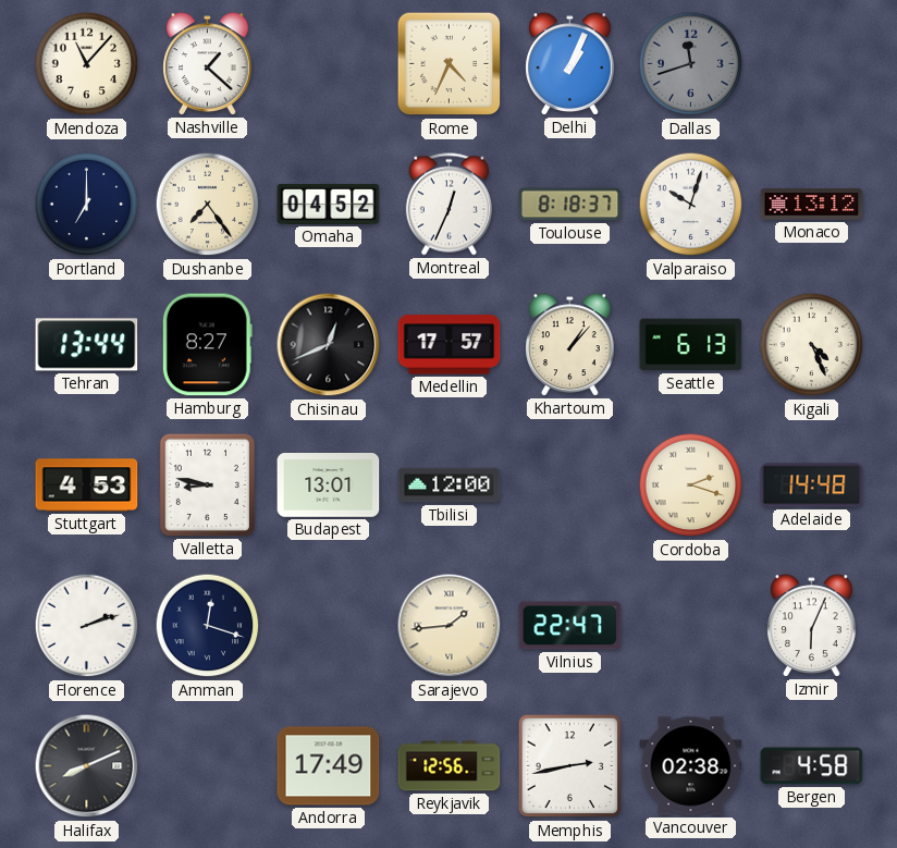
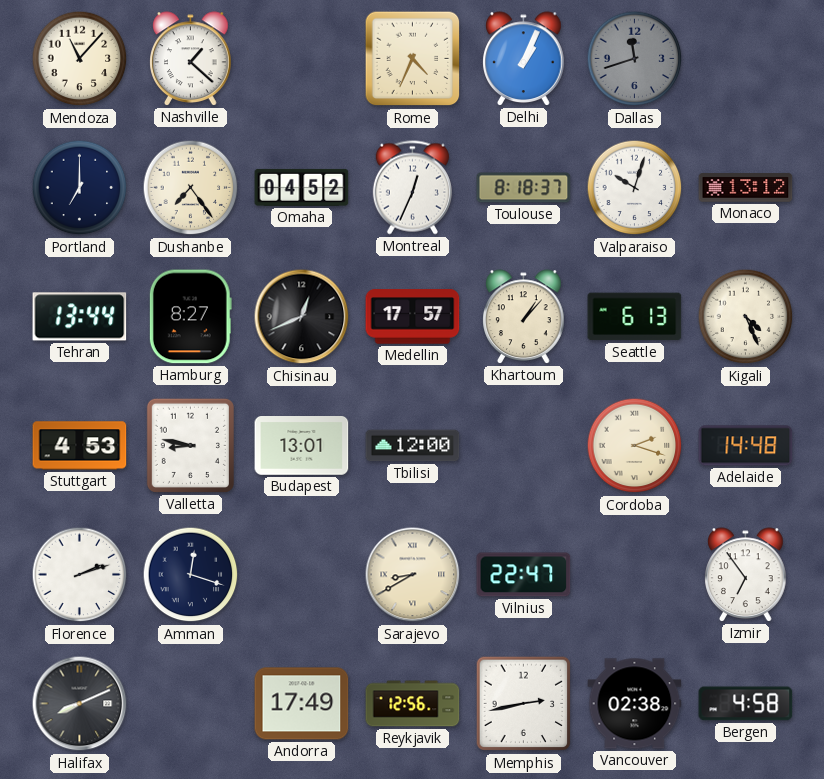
Sarajevo: 1:44 -> 8:40 (413, 575)
Izmir: 6:04 -> 6:54 (746, 575)
